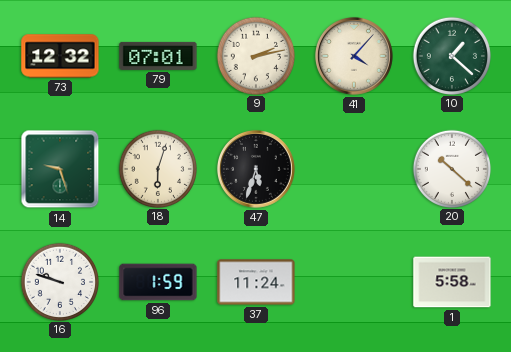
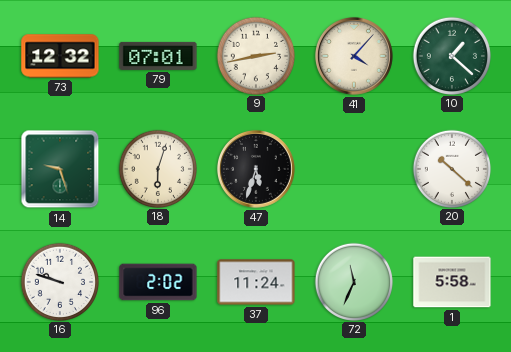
9: 2:13 -> 2:43 (255, 55)
96: 1:59 -> 2:02 (158, 282)
72: none -> 11:34 (353, 281)
